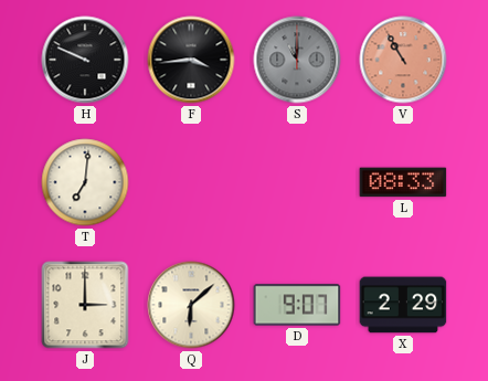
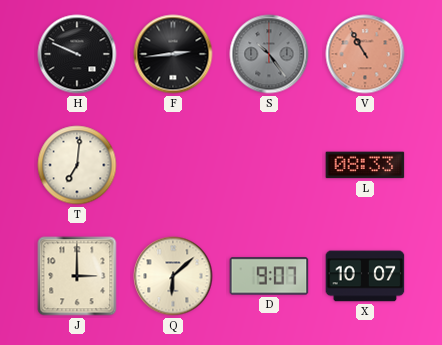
F: 3:44 -> 2:44 (173, 54)
S: 11:00 -> 10:24 (269, 54)
X: 2:29 -> 10:07 (365, 276)
